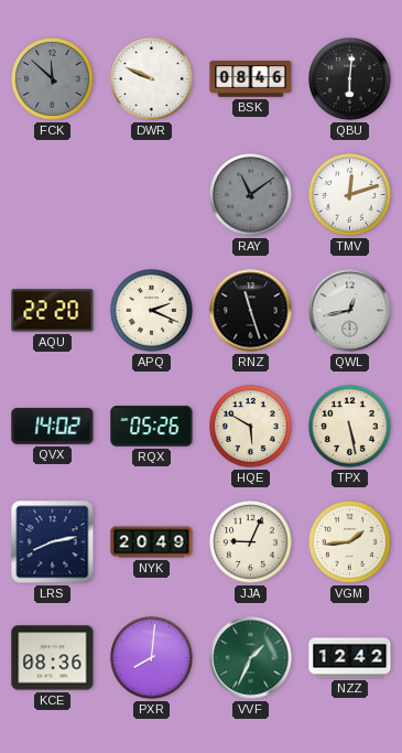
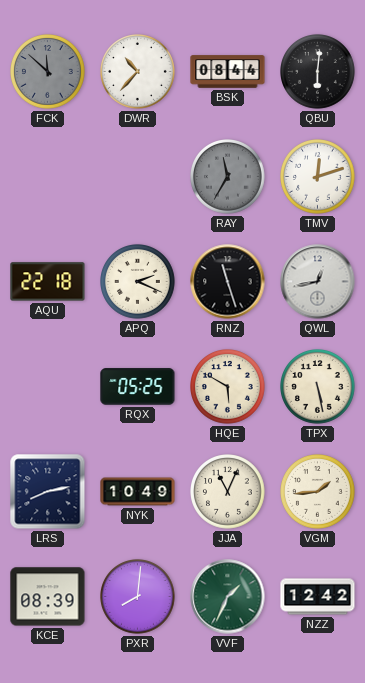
DWR: 9:49 -> 10:37 (138, 72)
BSK: 08:46 -> 08:44 (228, 72)
RAY: 11:09 -> 11:35 (228, 177)
AQU: 22:20 -> 22:18 (48, 282)
QVX: 14:02 -> none (53, 426)
RQX: 05:26 -> 05:25 (138, 387)
NYK: 20:49 -> 10:49 (138, 492)
JJA: 9:04 -> 11:04 (228, 492)
KCE: 08:36 -> 08:39 (48, 597)
